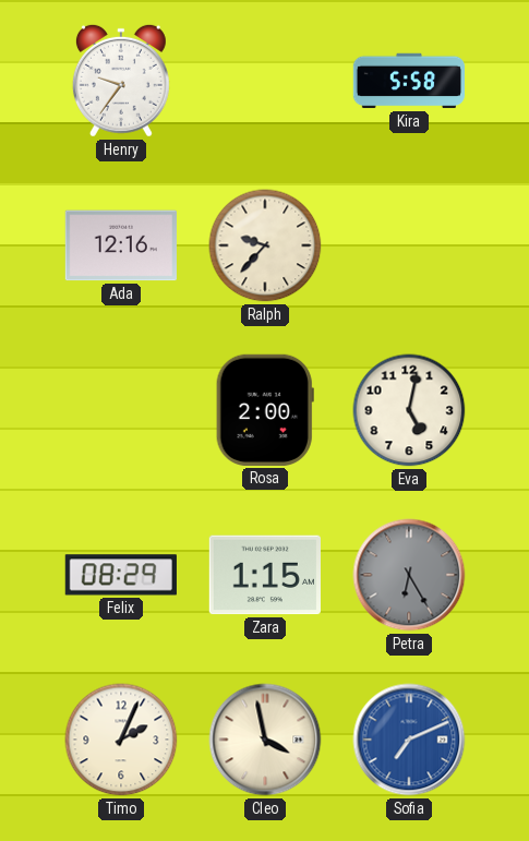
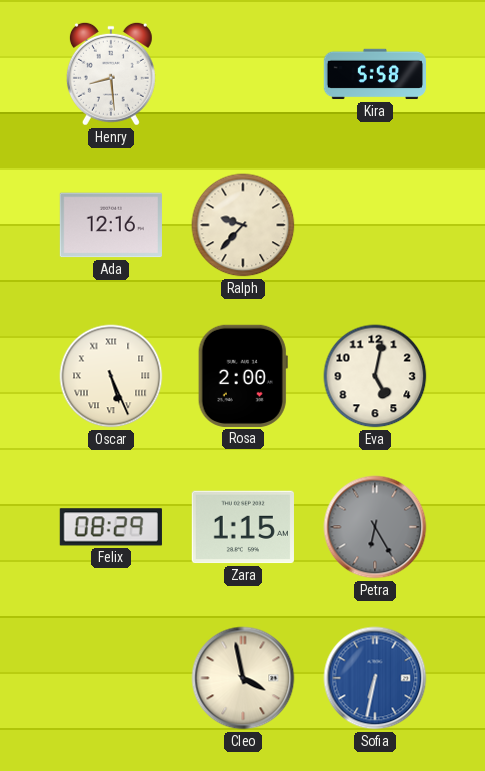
Henry: 9:36 -> 8:29 (111, 74)
Oscar: none -> 5:26 (111, 376)
Timo: 2:04 -> none (121, 740)
Sofia: 7:11 -> 6:32 (375, 678)
